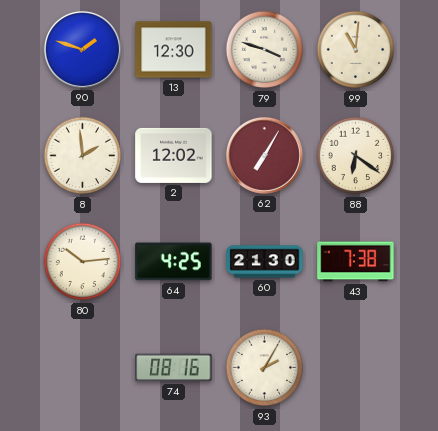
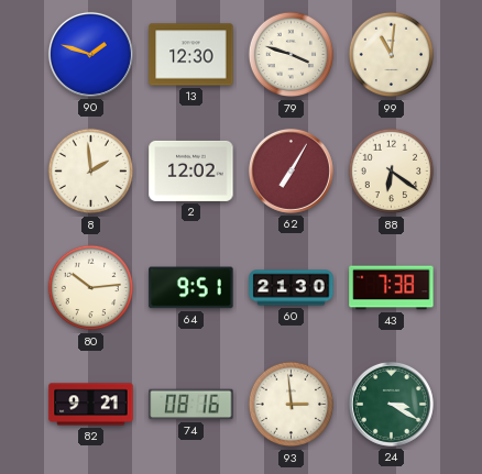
64: 4:25 -> 9:51 (191, 288)
82: none -> 9:21 (91, 405)
93: 2:05 -> 2:59 (292, 405)
24: none -> 3:20 (391, 404)
